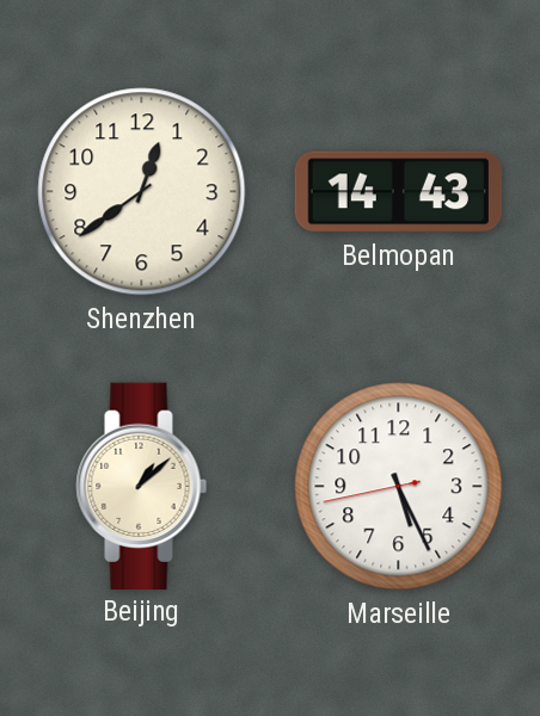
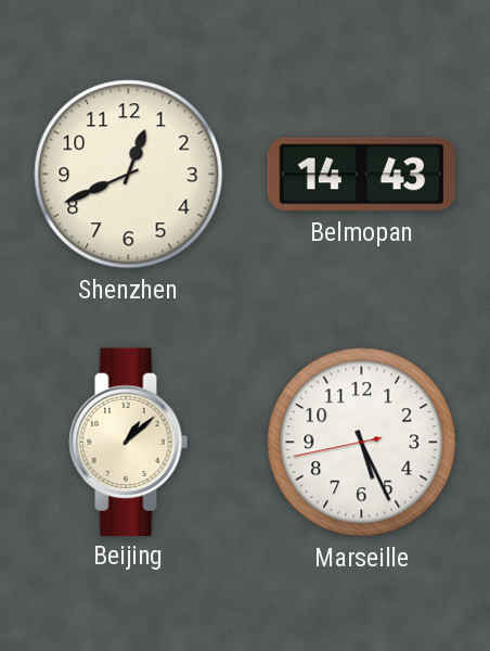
Shenzhen: 12:39 -> 12:41 (129, 175)
